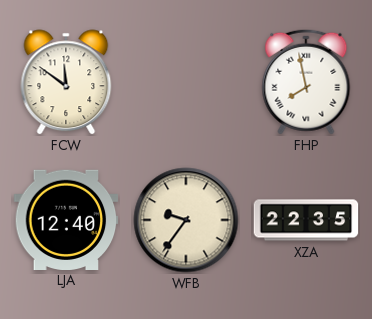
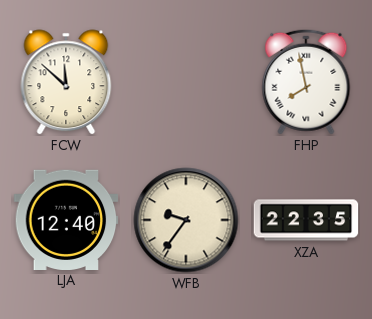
FCW: 11:51 -> 11:52 (66, 82)
